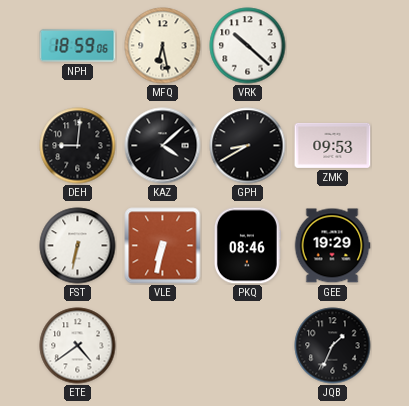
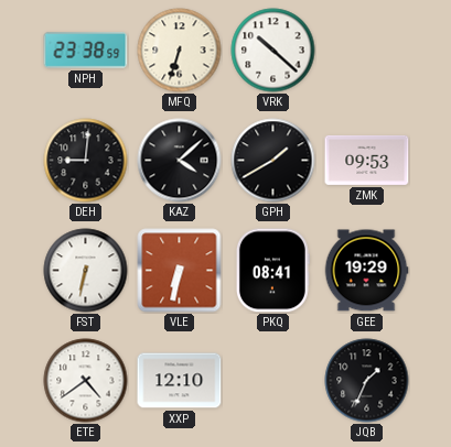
NPH: 18:59 -> 23:38 (86, 50)
MFQ: 6:28 -> 6:33 (180, 51)
GPH: 8:40 -> 1:40 (273, 161)
PKQ: 08:46 -> 08:41 (272, 271)
XXP: none -> 12:10 (180, 381)
